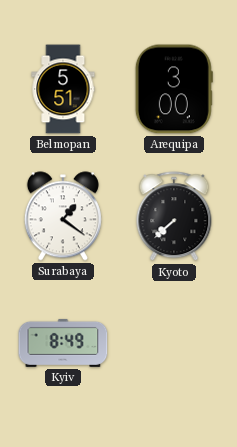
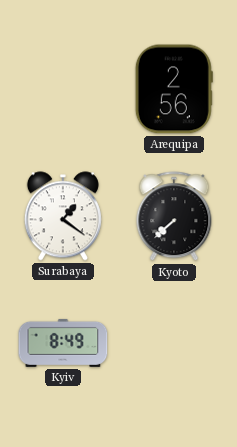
Belmopan: 5:51 -> none (63, 89)
Arequipa: 3:00 -> 2:56 (174, 89)
